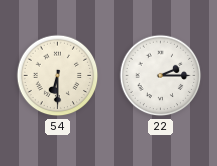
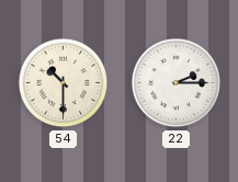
54: 6:30 -> 10:30 (64, 83)
